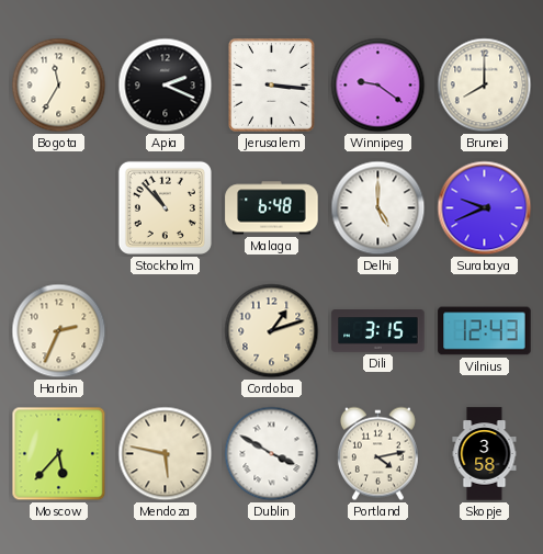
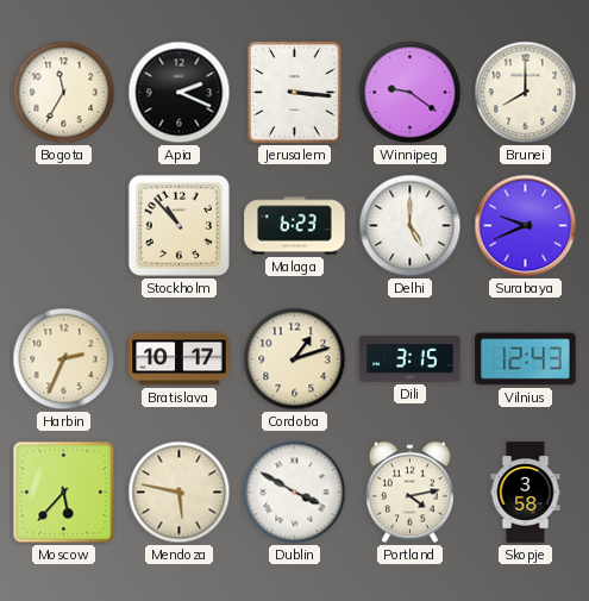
Malaga: 6:48 -> 6:23 (295, 226)
Bratislava: none -> 10:17 (180, 359)
